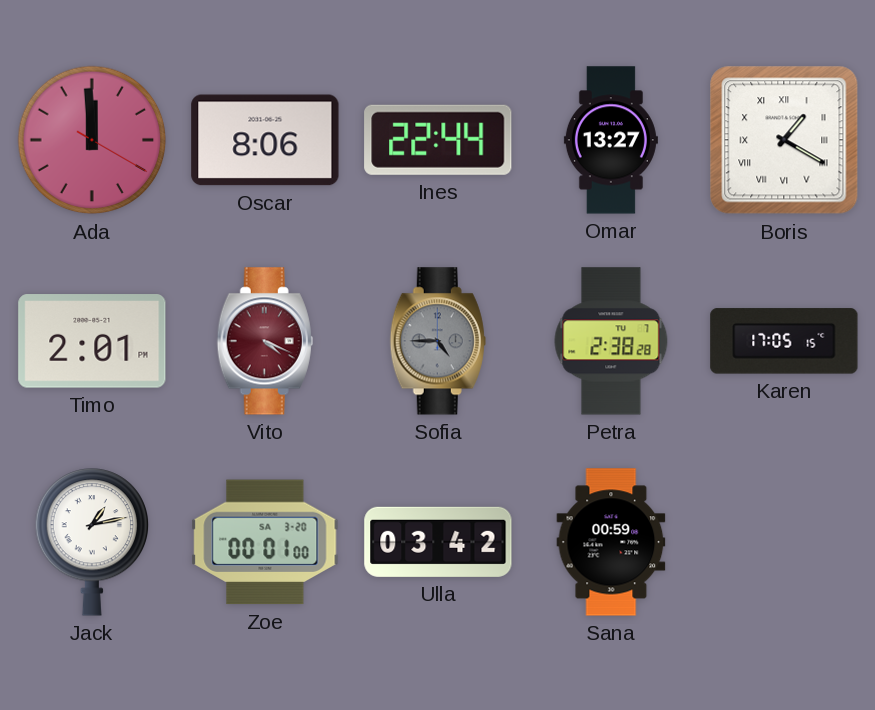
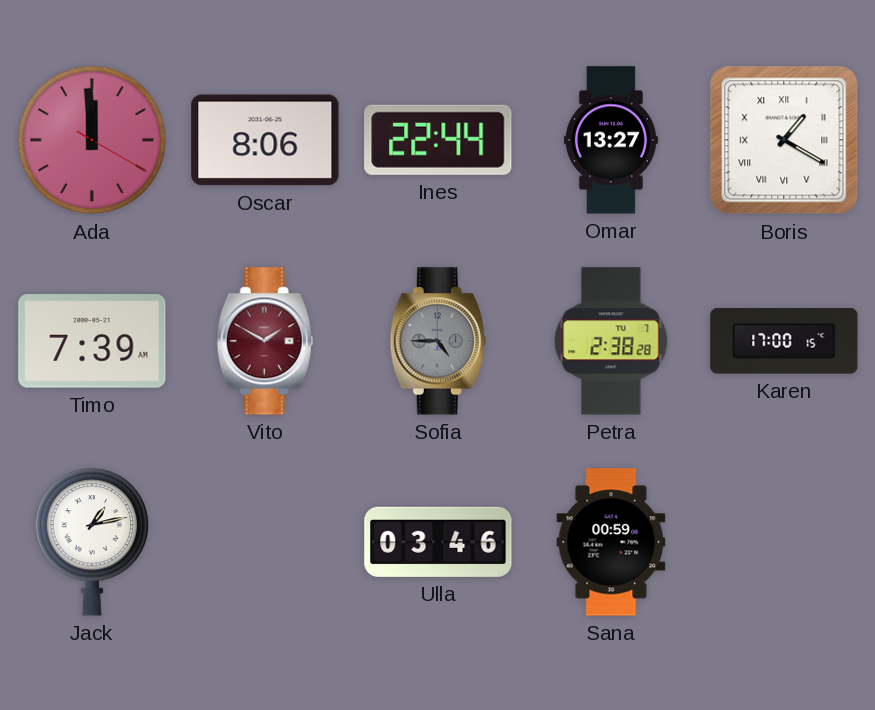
Timo: 2:01 -> 7:39 (92, 341)
Vito: 4:19 -> 1:50 (265, 341)
Karen: 17:05 -> 17:00 (784, 341)
Zoe: 00:01 -> none (265, 542)
Ulla: 03:42 -> 03:46 (438, 542)
